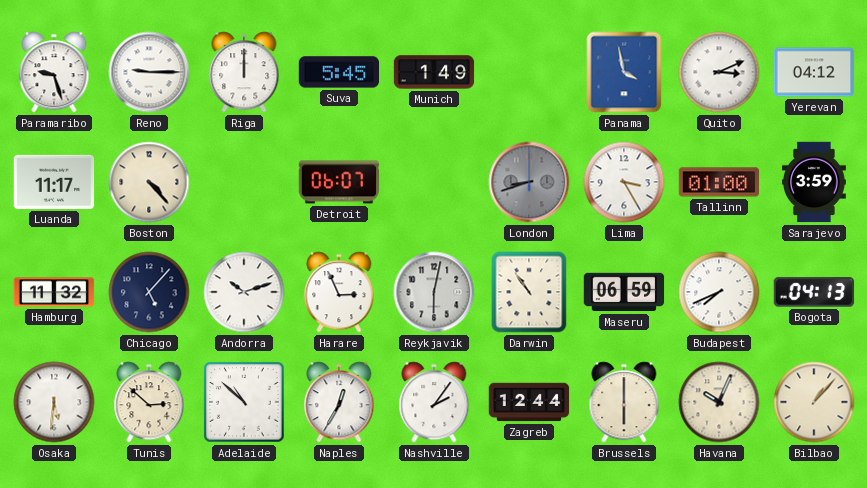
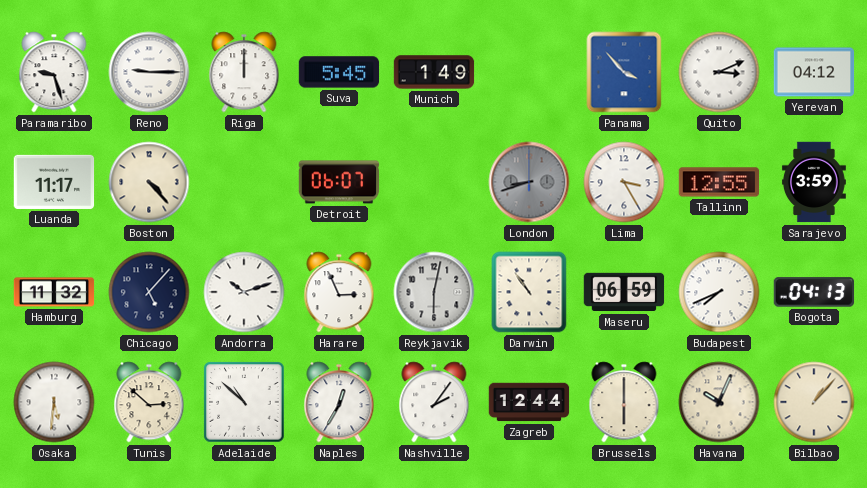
Panama: 3:58 -> 3:53 (624, 72)
Tallinn: 01:00 -> 12:55 (719, 182)
